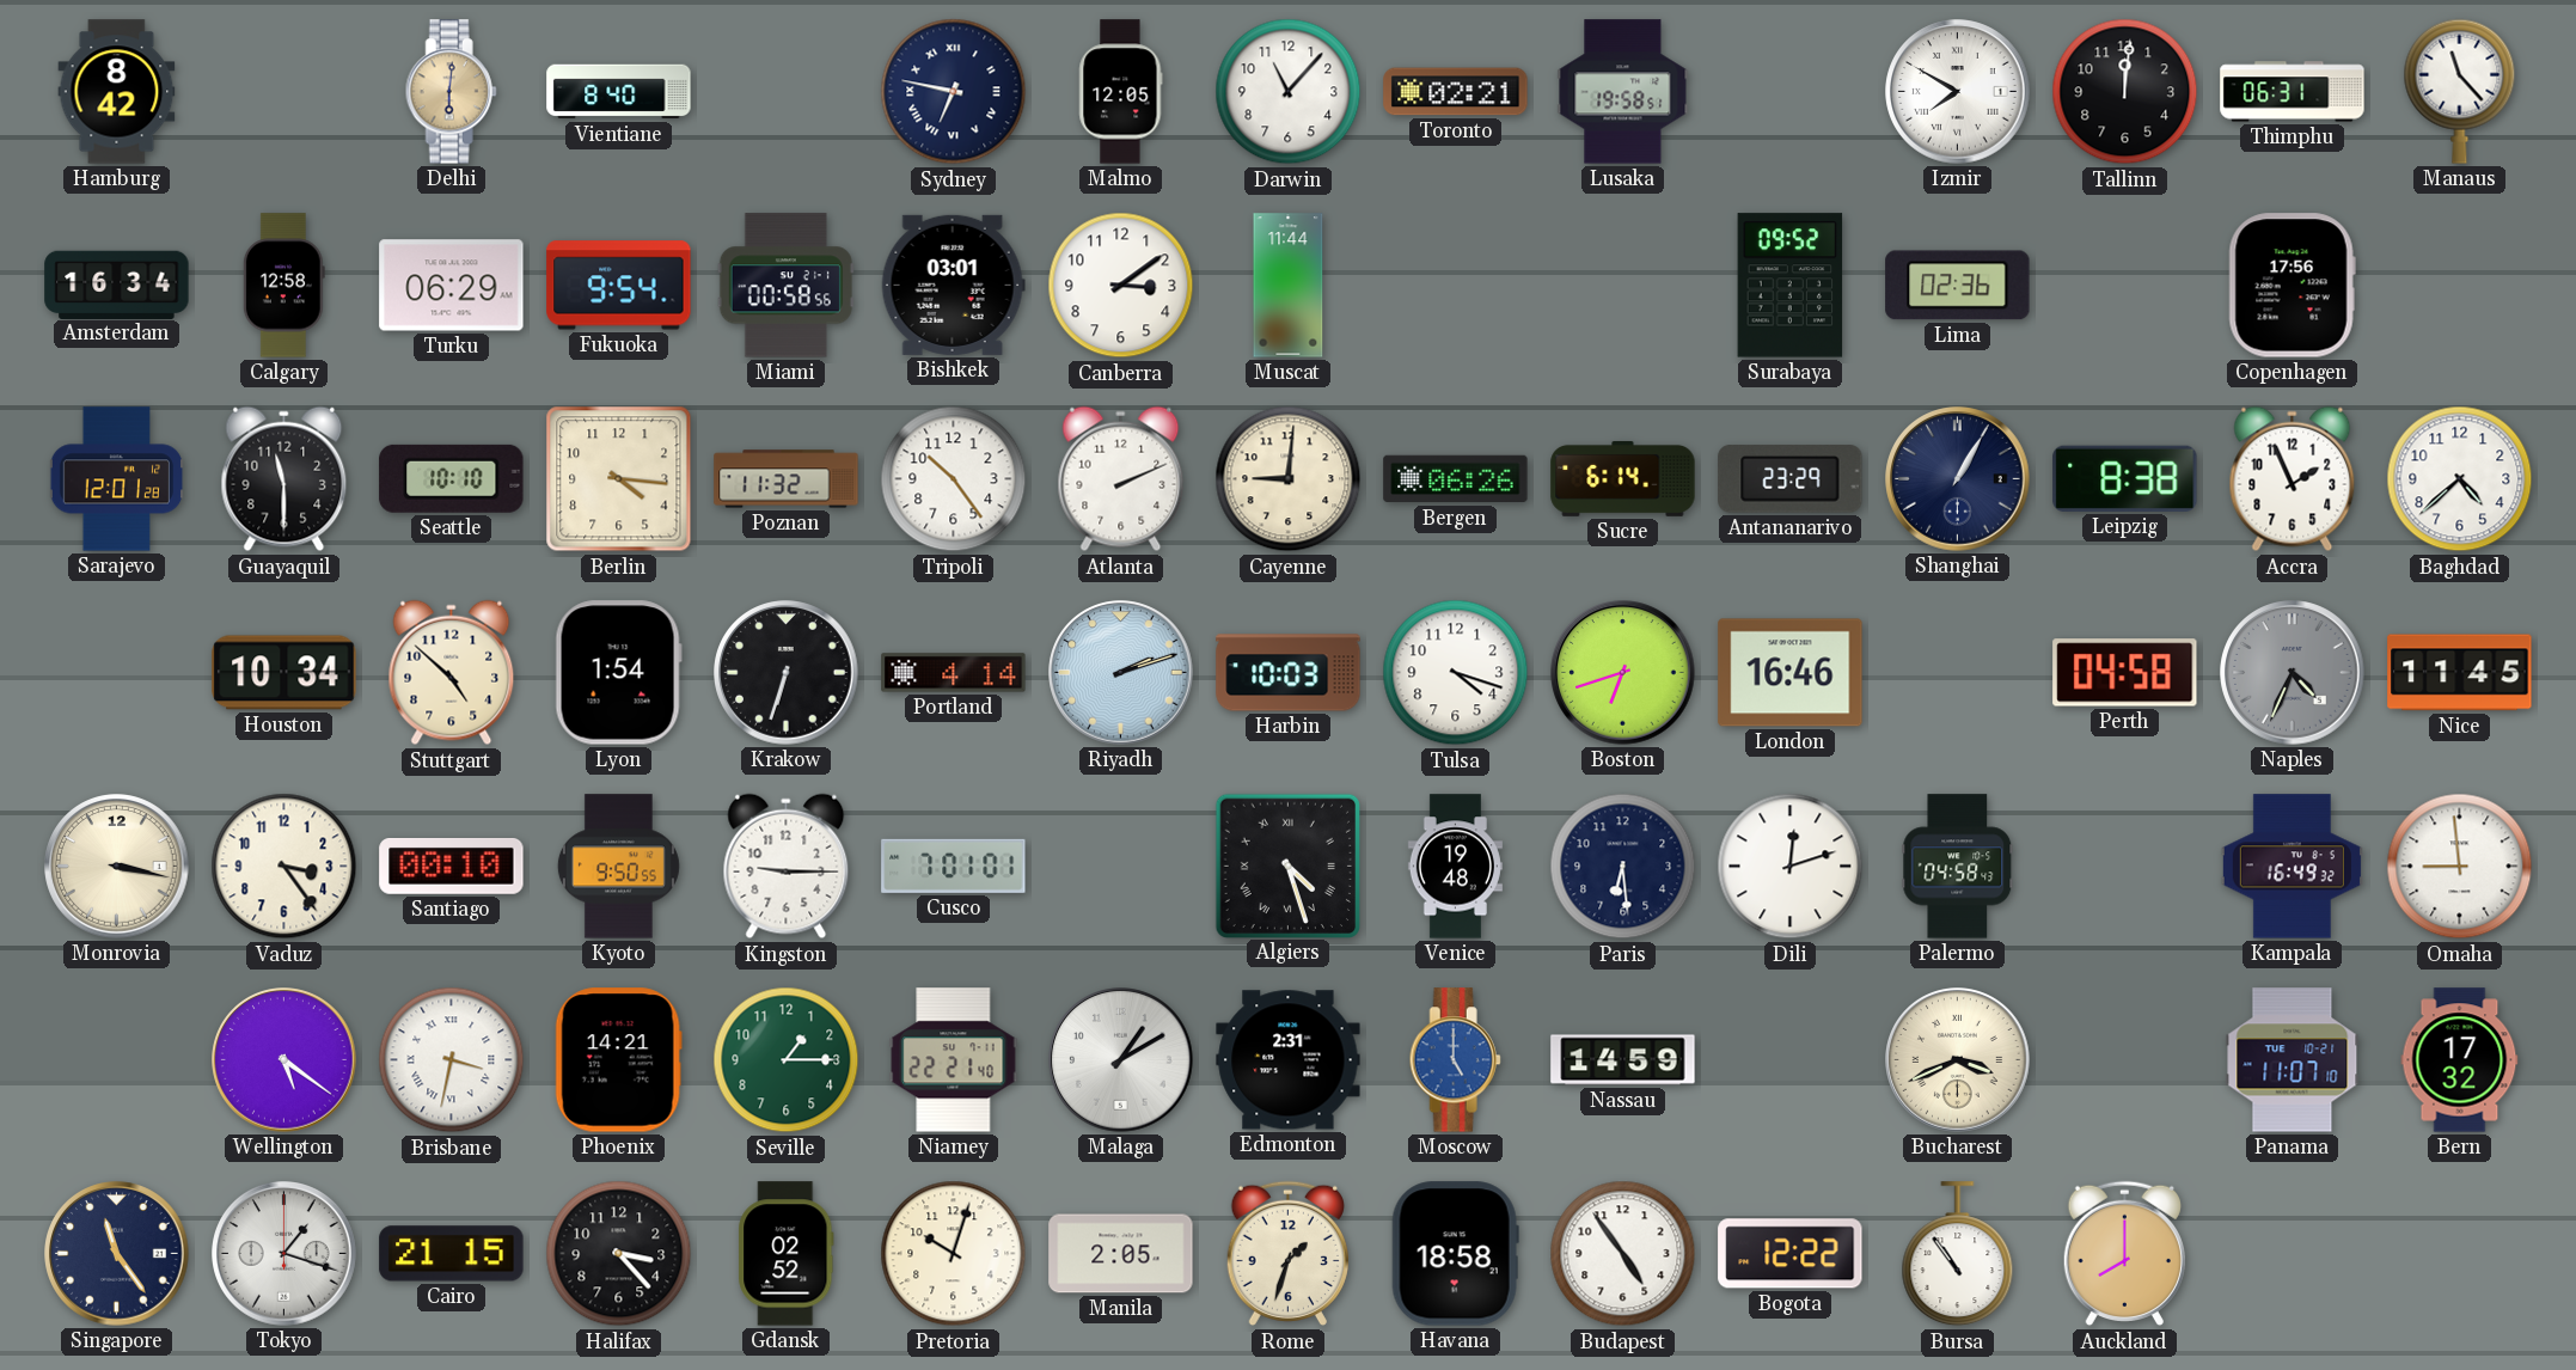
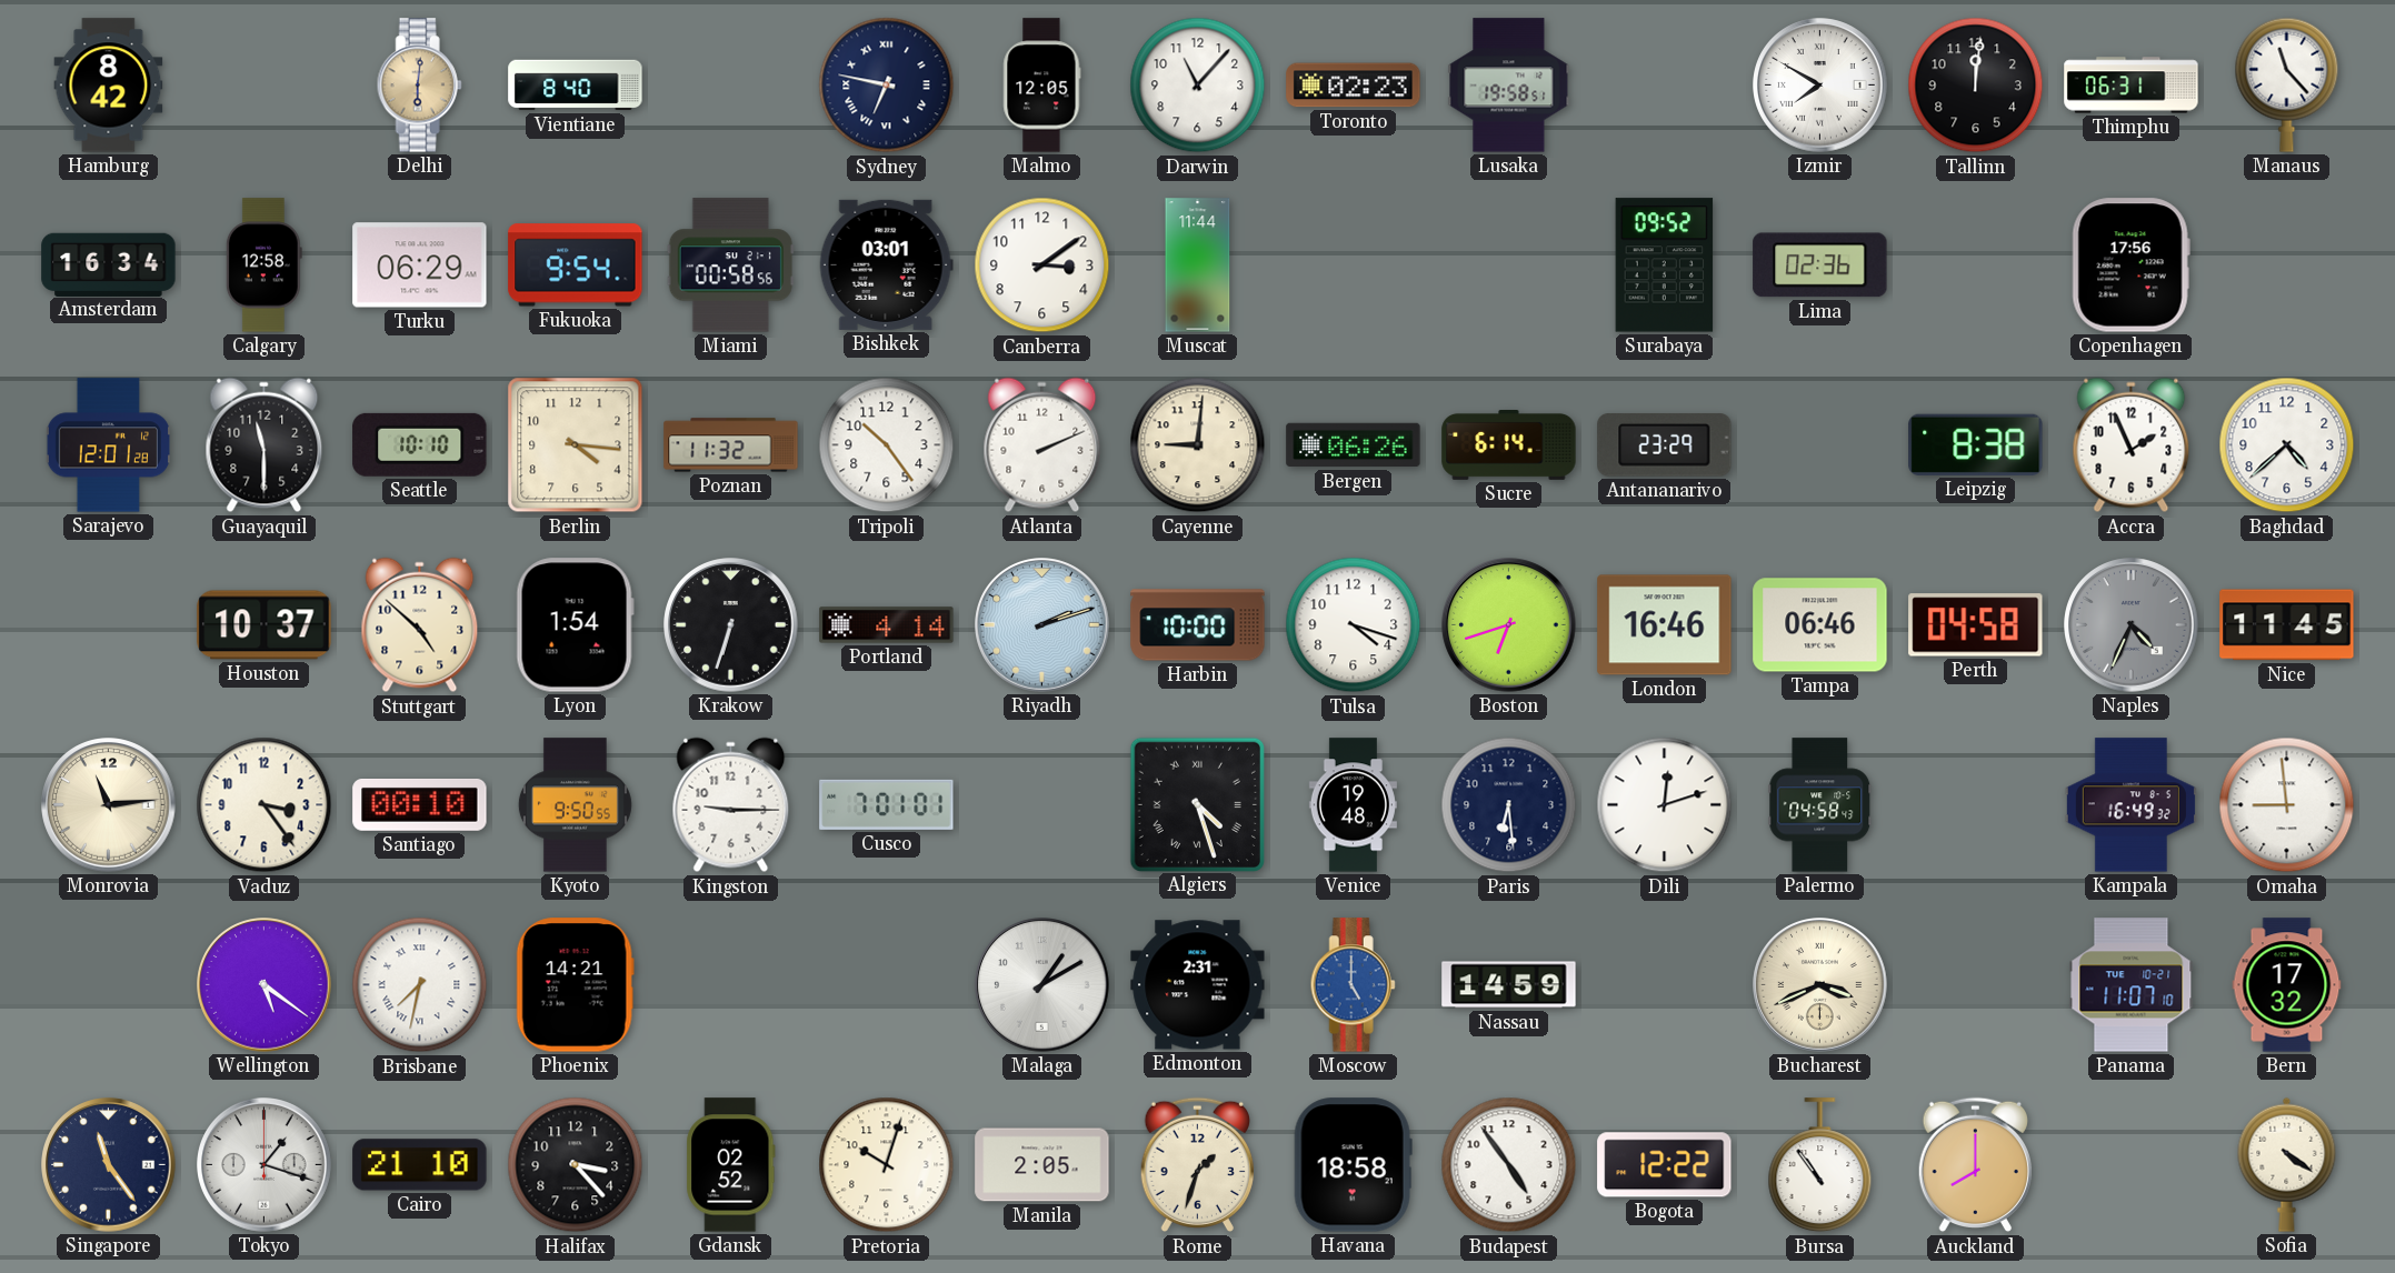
Toronto: 02:21 -> 02:23 (1354, 86)
Shanghai: 1:05 -> none (1958, 479)
Houston: 10:34 -> 10:37 (265, 625)
Harbin: 10:03 -> 10:00 (1198, 625)
Tampa: none -> 06:46 (1820, 625)
Monrovia: 3:17 -> 11:14 (109, 805)
Brisbane: 3:32 -> 7:32 (420, 985)
Seville: 1:15 -> none (787, 1060)
Niamey: 22:21 -> none (954, 1060)
Cairo: 21:15 -> 21:10 (420, 1165)
Sofia: none -> 4:21 (2287, 1164)
